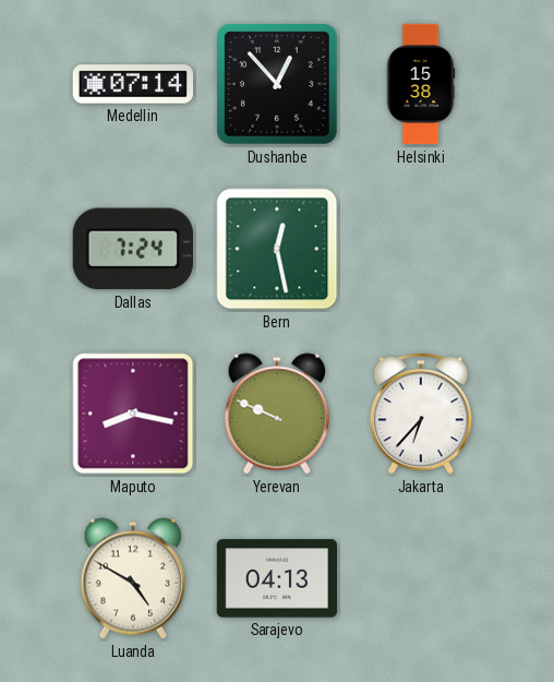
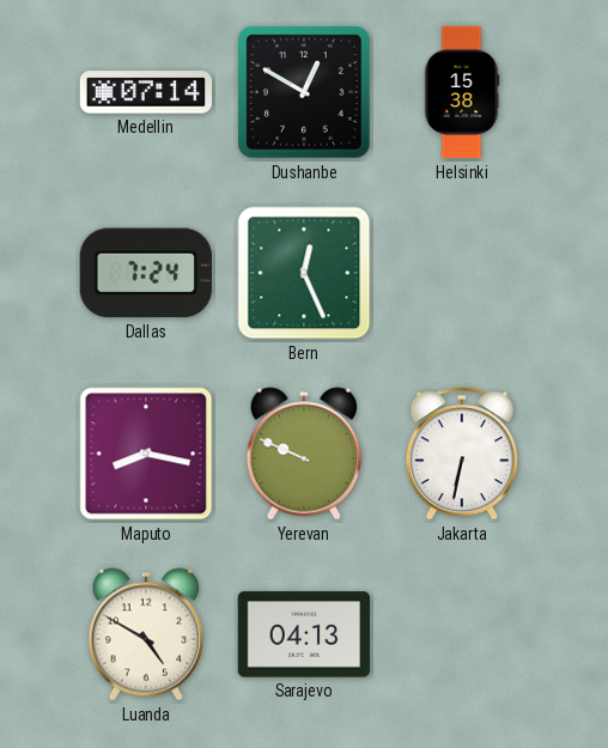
Dushanbe: 12:53 -> 12:50 (304, 92)
Bern: 12:28 -> 12:26 (304, 273)
Jakarta: 6:37 -> 6:32 (461, 454)
